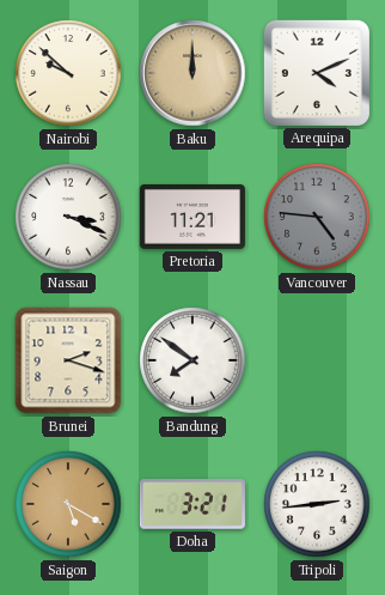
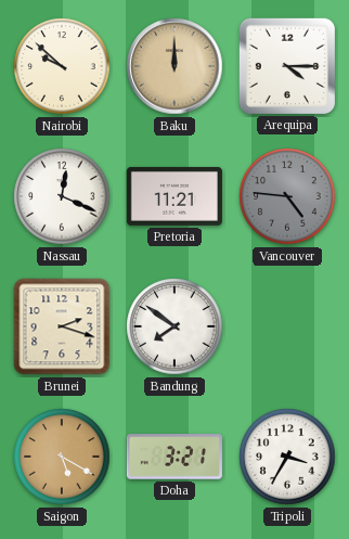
Arequipa: 4:11 -> 4:15 (287, 66)
Nassau: 3:19 -> 12:19 (62, 196)
Tripoli: 2:44 -> 3:35 (287, 457)
